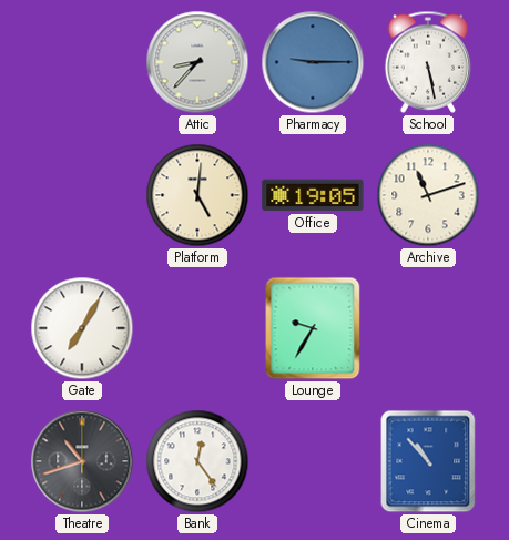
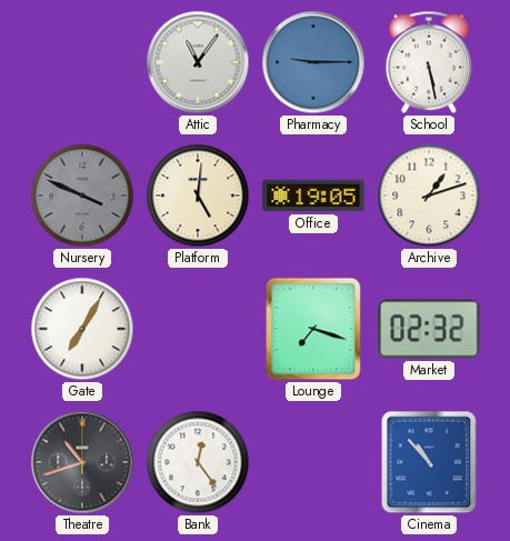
Attic: 8:37 -> 11:06 (198, 62)
Nursery: none -> 3:49 (82, 196)
Archive: 11:12 -> 1:12 (429, 196)
Lounge: 9:35 -> 7:18 (313, 329)
Market: none -> 02:32 (429, 329)
